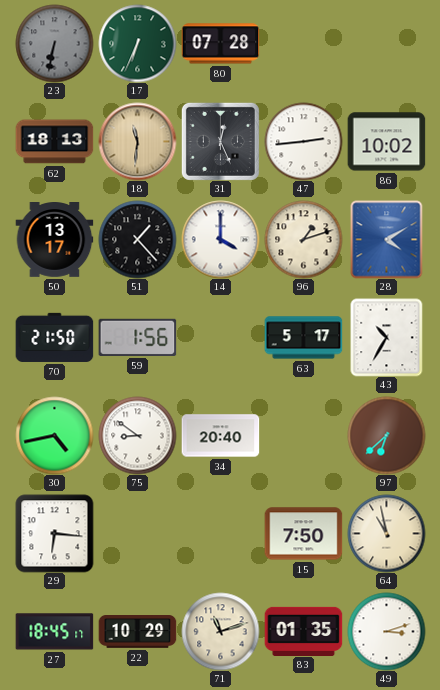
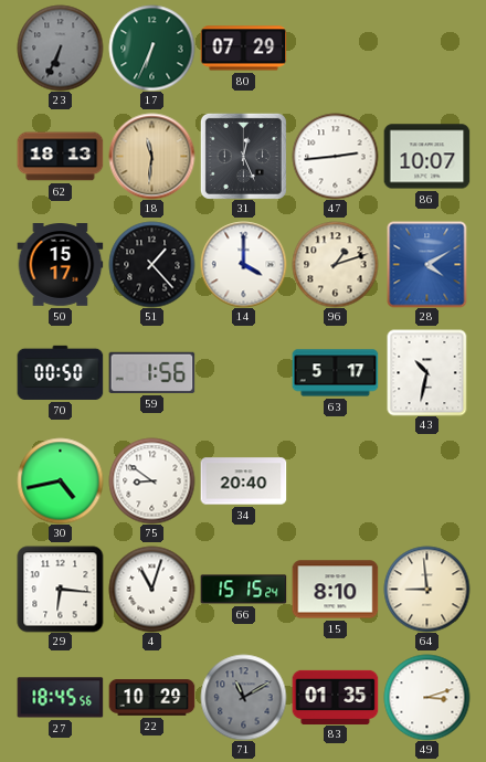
23: 6:32 -> 6:34 (60, 47)
80: 07:28 -> 07:29 (243, 49)
86: 10:02 -> 10:07 (426, 157)
50: 13:17 -> 15:17 (60, 265)
70: 21:50 -> 00:50 (60, 372)
43: 10:35 -> 10:32 (427, 372)
97: 6:38 -> none (386, 435)
4: none -> 11:03 (151, 589)
66: none -> 15:15 (243, 590)
15: 7:50 -> 8:10 (335, 590)
64: 10:58 -> 8:59 (426, 589)
27: 18:45:17 -> 18:45:56 (60, 698)
71: 11:12 -> 11:10 (243, 697)
71 dial: cream -> grey (243, 697)
